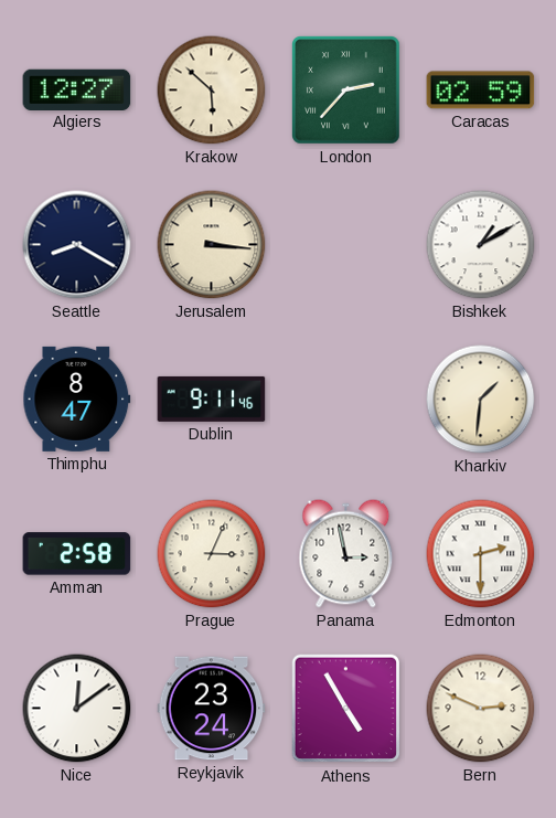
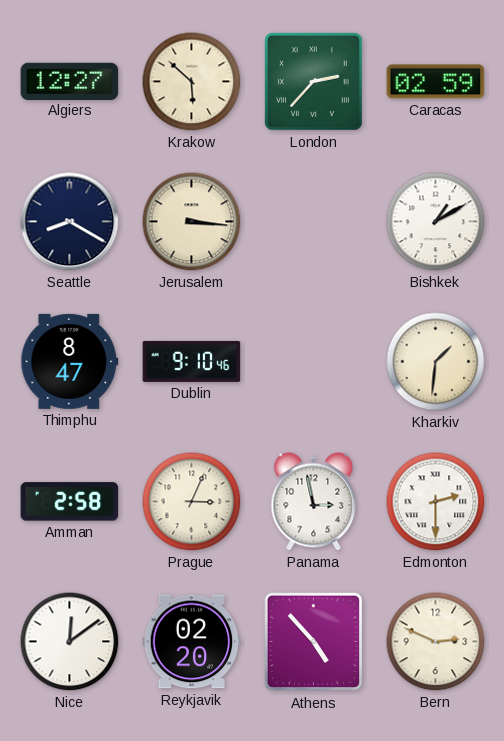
Dublin: 9:11 -> 9:10 (192, 361)
Reykjavik: 23:24 -> 02:20 (192, 642)
Athens: 4:55 -> 4:53 (314, 642)
